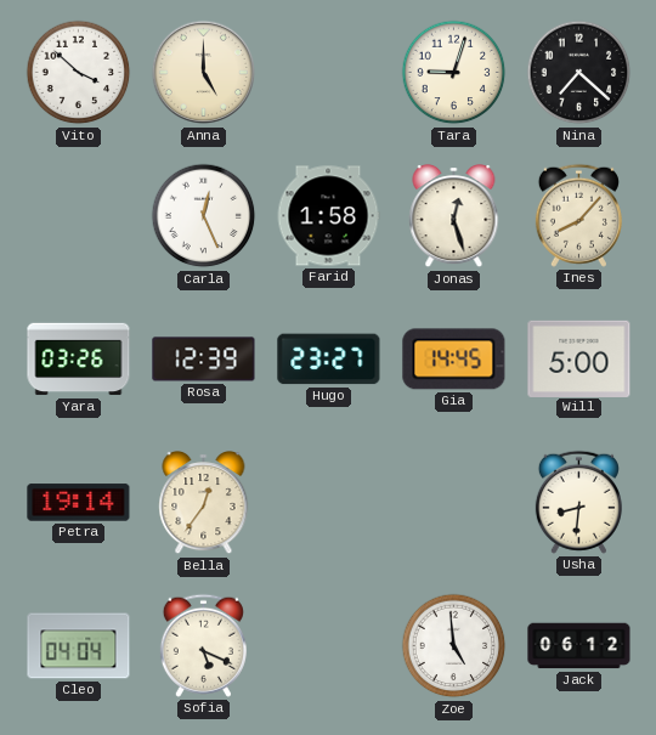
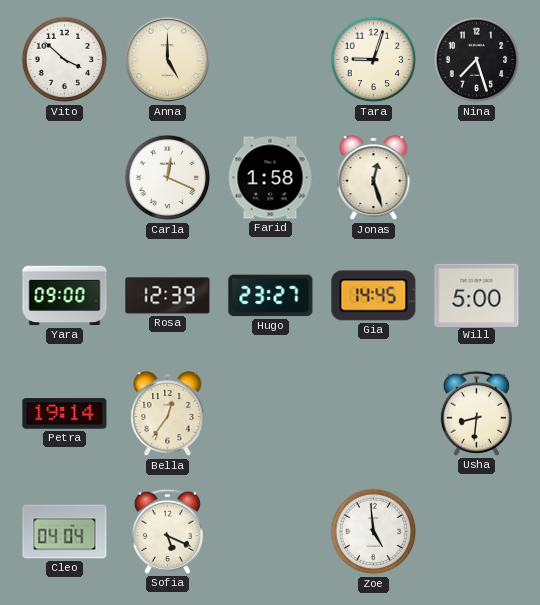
Nina: 7:22 -> 7:27 (477, 60)
Carla: 12:26 -> 12:19 (168, 178)
Ines: 8:07 -> none (578, 215)
Yara: 03:26 -> 09:00 (65, 296)
Jack: 06:12 -> none (579, 646)
